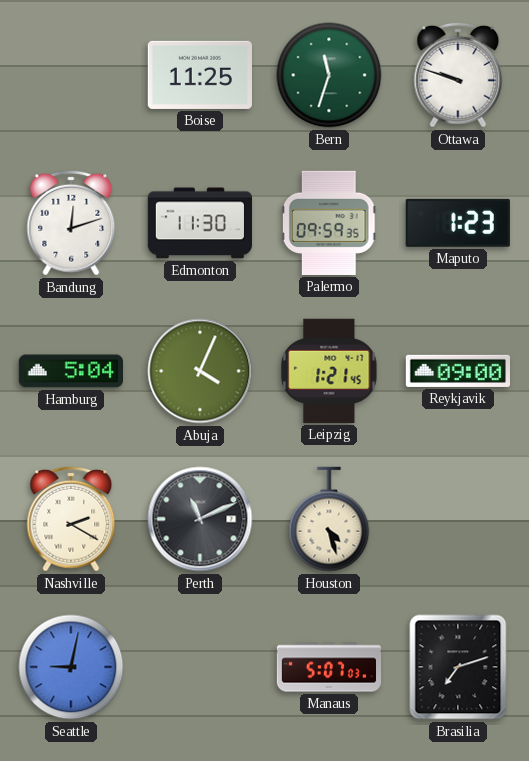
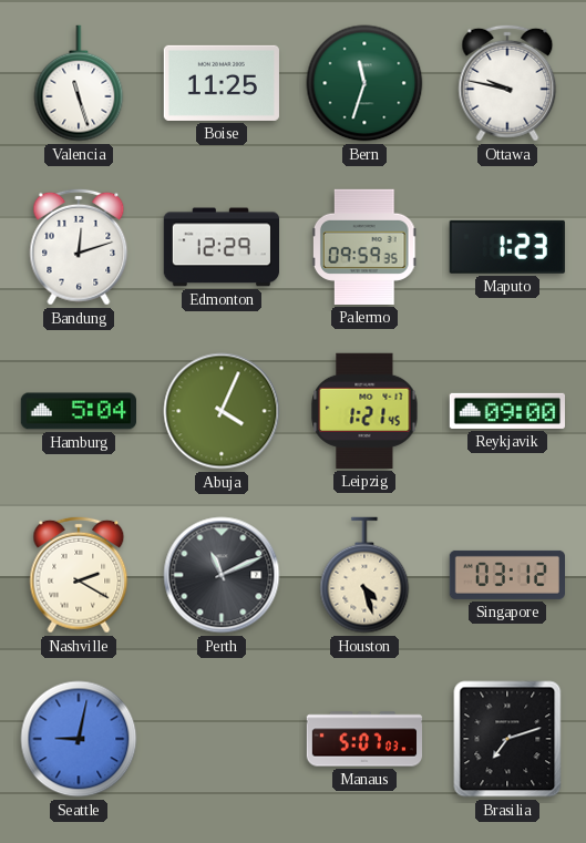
Valencia: none -> 11:27 (79, 83)
Ottawa: 9:48 -> 9:47 (507, 83)
Edmonton: 11:30 -> 12:29 (220, 247)
Singapore: none -> 03:12 (506, 575)
